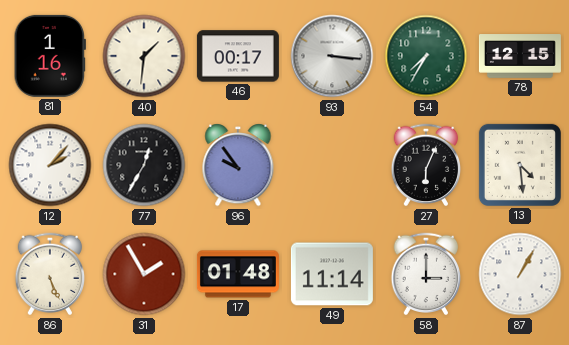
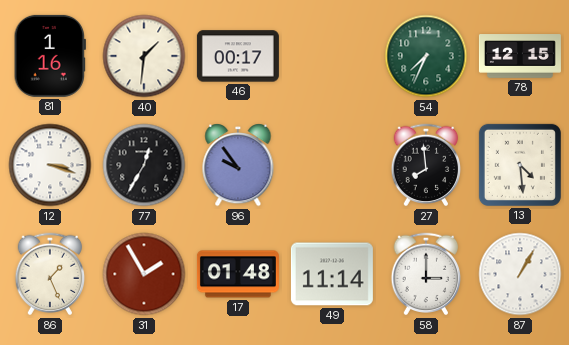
93: 3:16 -> none (332, 56)
54: 7:35 -> 7:34 (426, 56)
12: 2:07 -> 3:18 (50, 165)
27: 6:04 -> 7:59 (426, 165)
86: 5:26 -> 1:26 (50, 274)
